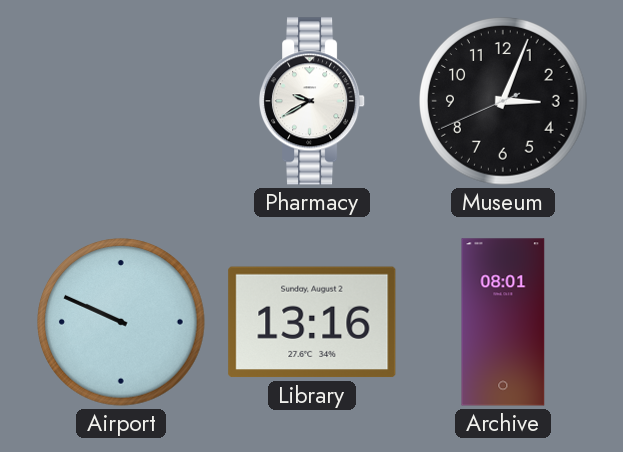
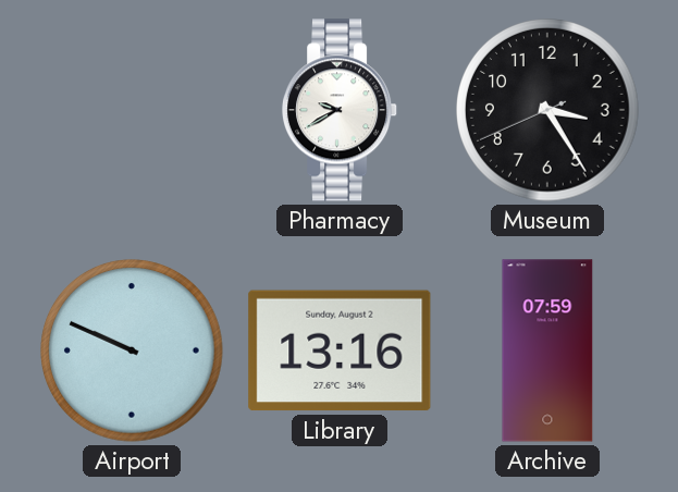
Museum: 3:03 -> 3:24 (547, 110)
Archive: 08:01 -> 07:59 (547, 350)
